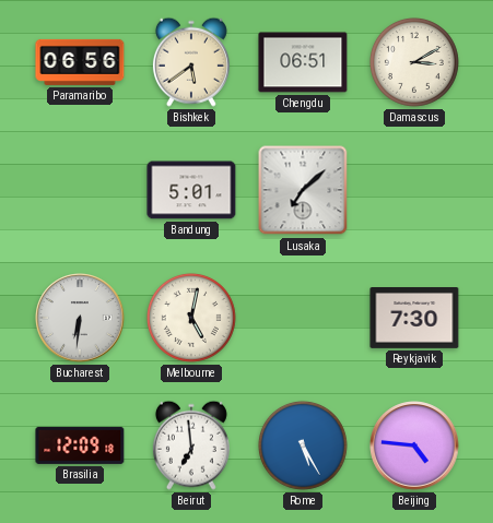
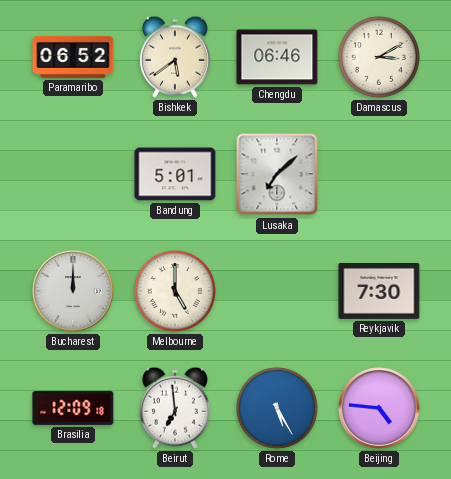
Paramaribo: 06:56 -> 06:52 (73, 57)
Chengdu: 06:51 -> 06:46 (277, 57)
Bucharest: 6:31 -> 12:00 (73, 291)
Melbourne: 5:02 -> 5:00 (175, 291)
